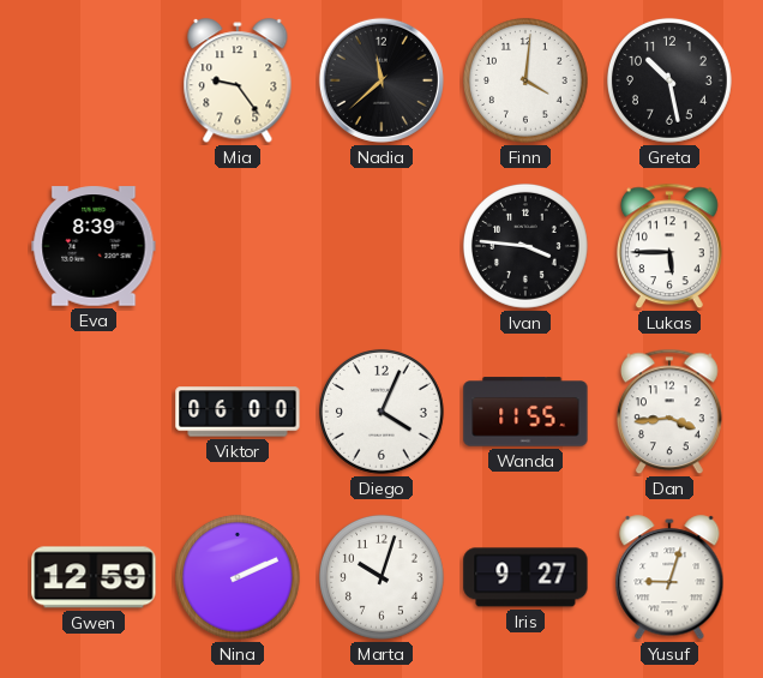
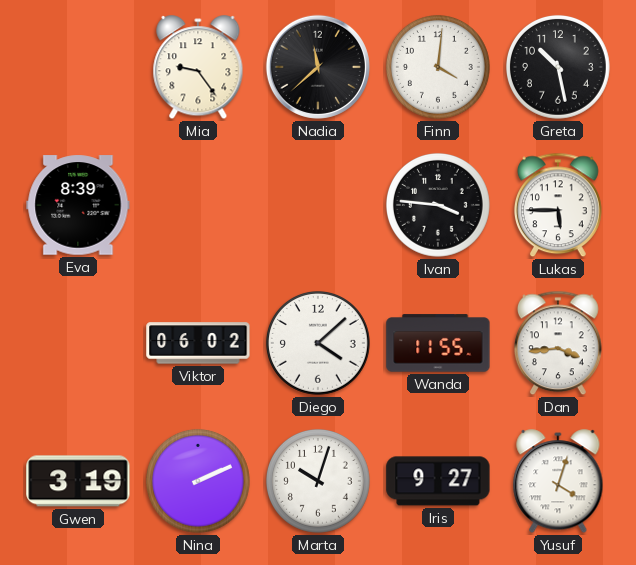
Viktor: 06:00 -> 06:02 (198, 343)
Diego: 4:04 -> 4:08 (318, 343)
Gwen: 12:59 -> 3:19 (78, 481)
Yusuf: 9:03 -> 4:03 (558, 482)
